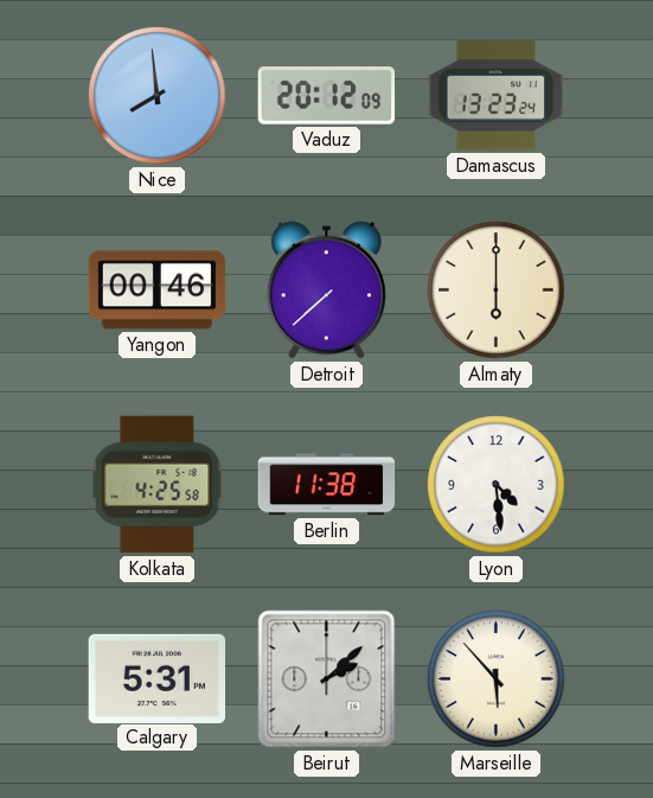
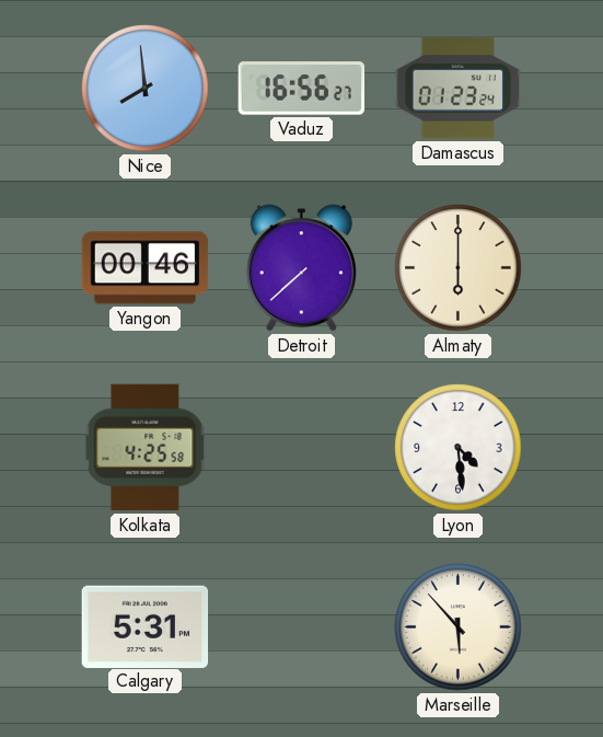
Vaduz: 20:12 -> 16:56 (302, 89)
Damascus: 13:23 -> 01:23 (459, 89)
Berlin: 11:38 -> none (327, 485)
Beirut: 2:08 -> none (327, 679)
